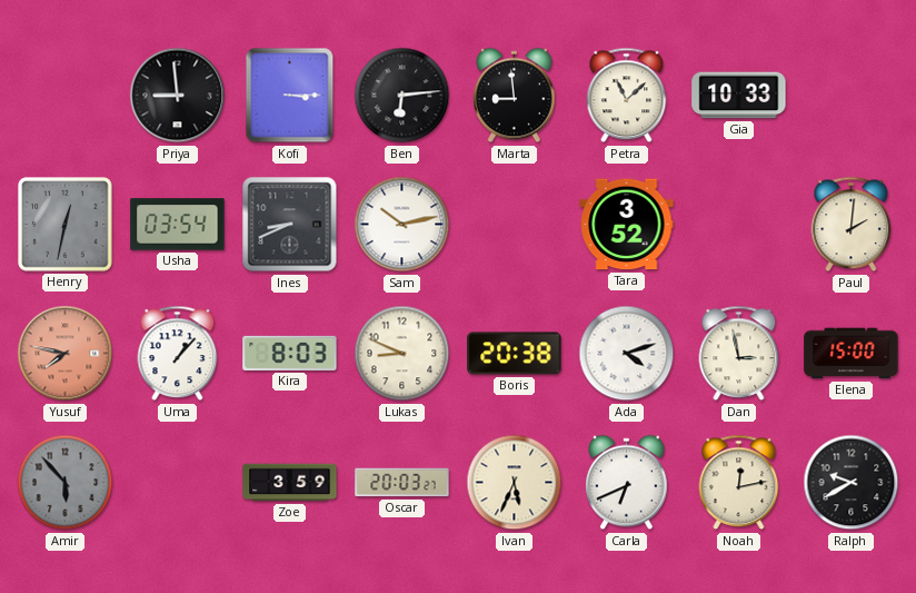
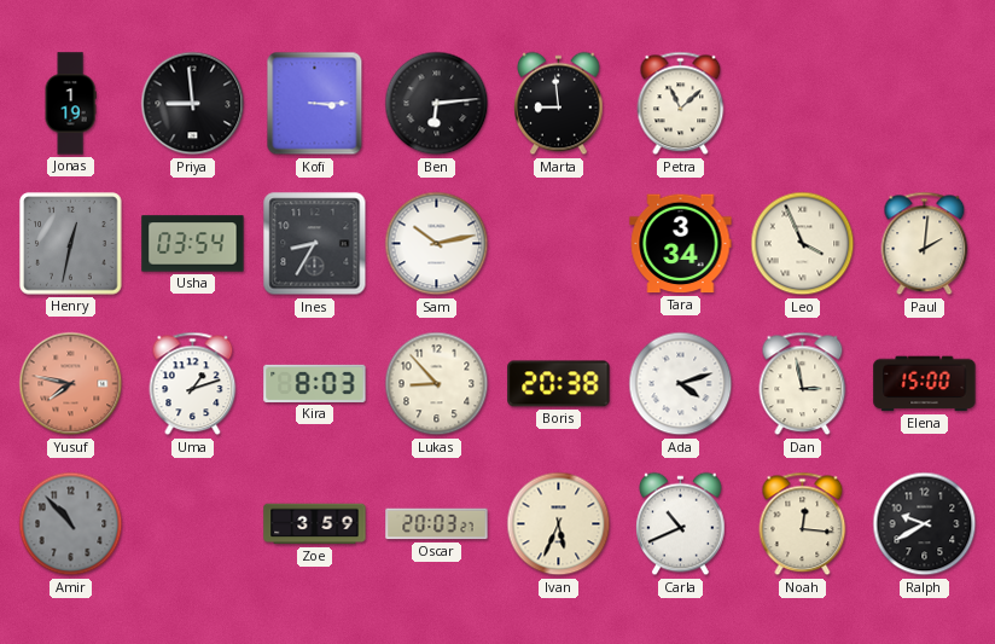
Jonas: none -> 1:19 (70, 104)
Gia: 10:33 -> none (739, 96)
Ines: 8:41 -> 8:35 (315, 244)
Tara: 3:52 -> 3:34 (681, 244)
Leo: none -> 3:56 (803, 244)
Uma: 1:07 -> 1:12 (193, 384)
Lukas: 8:49 -> 8:53 (437, 384)
Amir: 5:53 -> 10:53 (71, 524)
Carla: 6:41 -> 10:41 (681, 524)
Noah: 12:13 -> 12:16 (803, 524)
